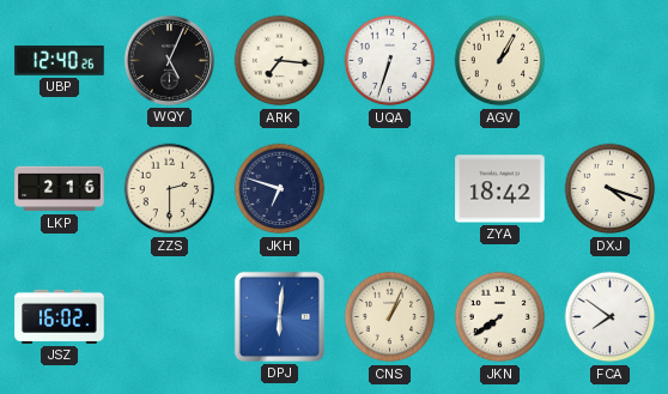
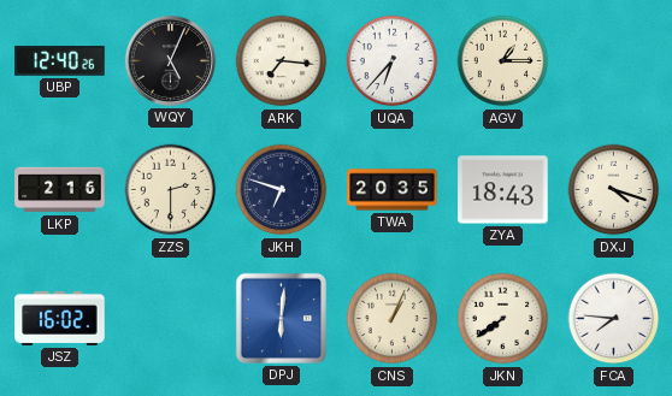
UQA: 6:33 -> 6:37 (393, 61)
AGV: 1:05 -> 1:15 (503, 61)
TWA: none -> 20:35 (393, 190)
ZYA: 18:42 -> 18:43 (503, 190)
FCA: 7:51 -> 7:46 (614, 319)
